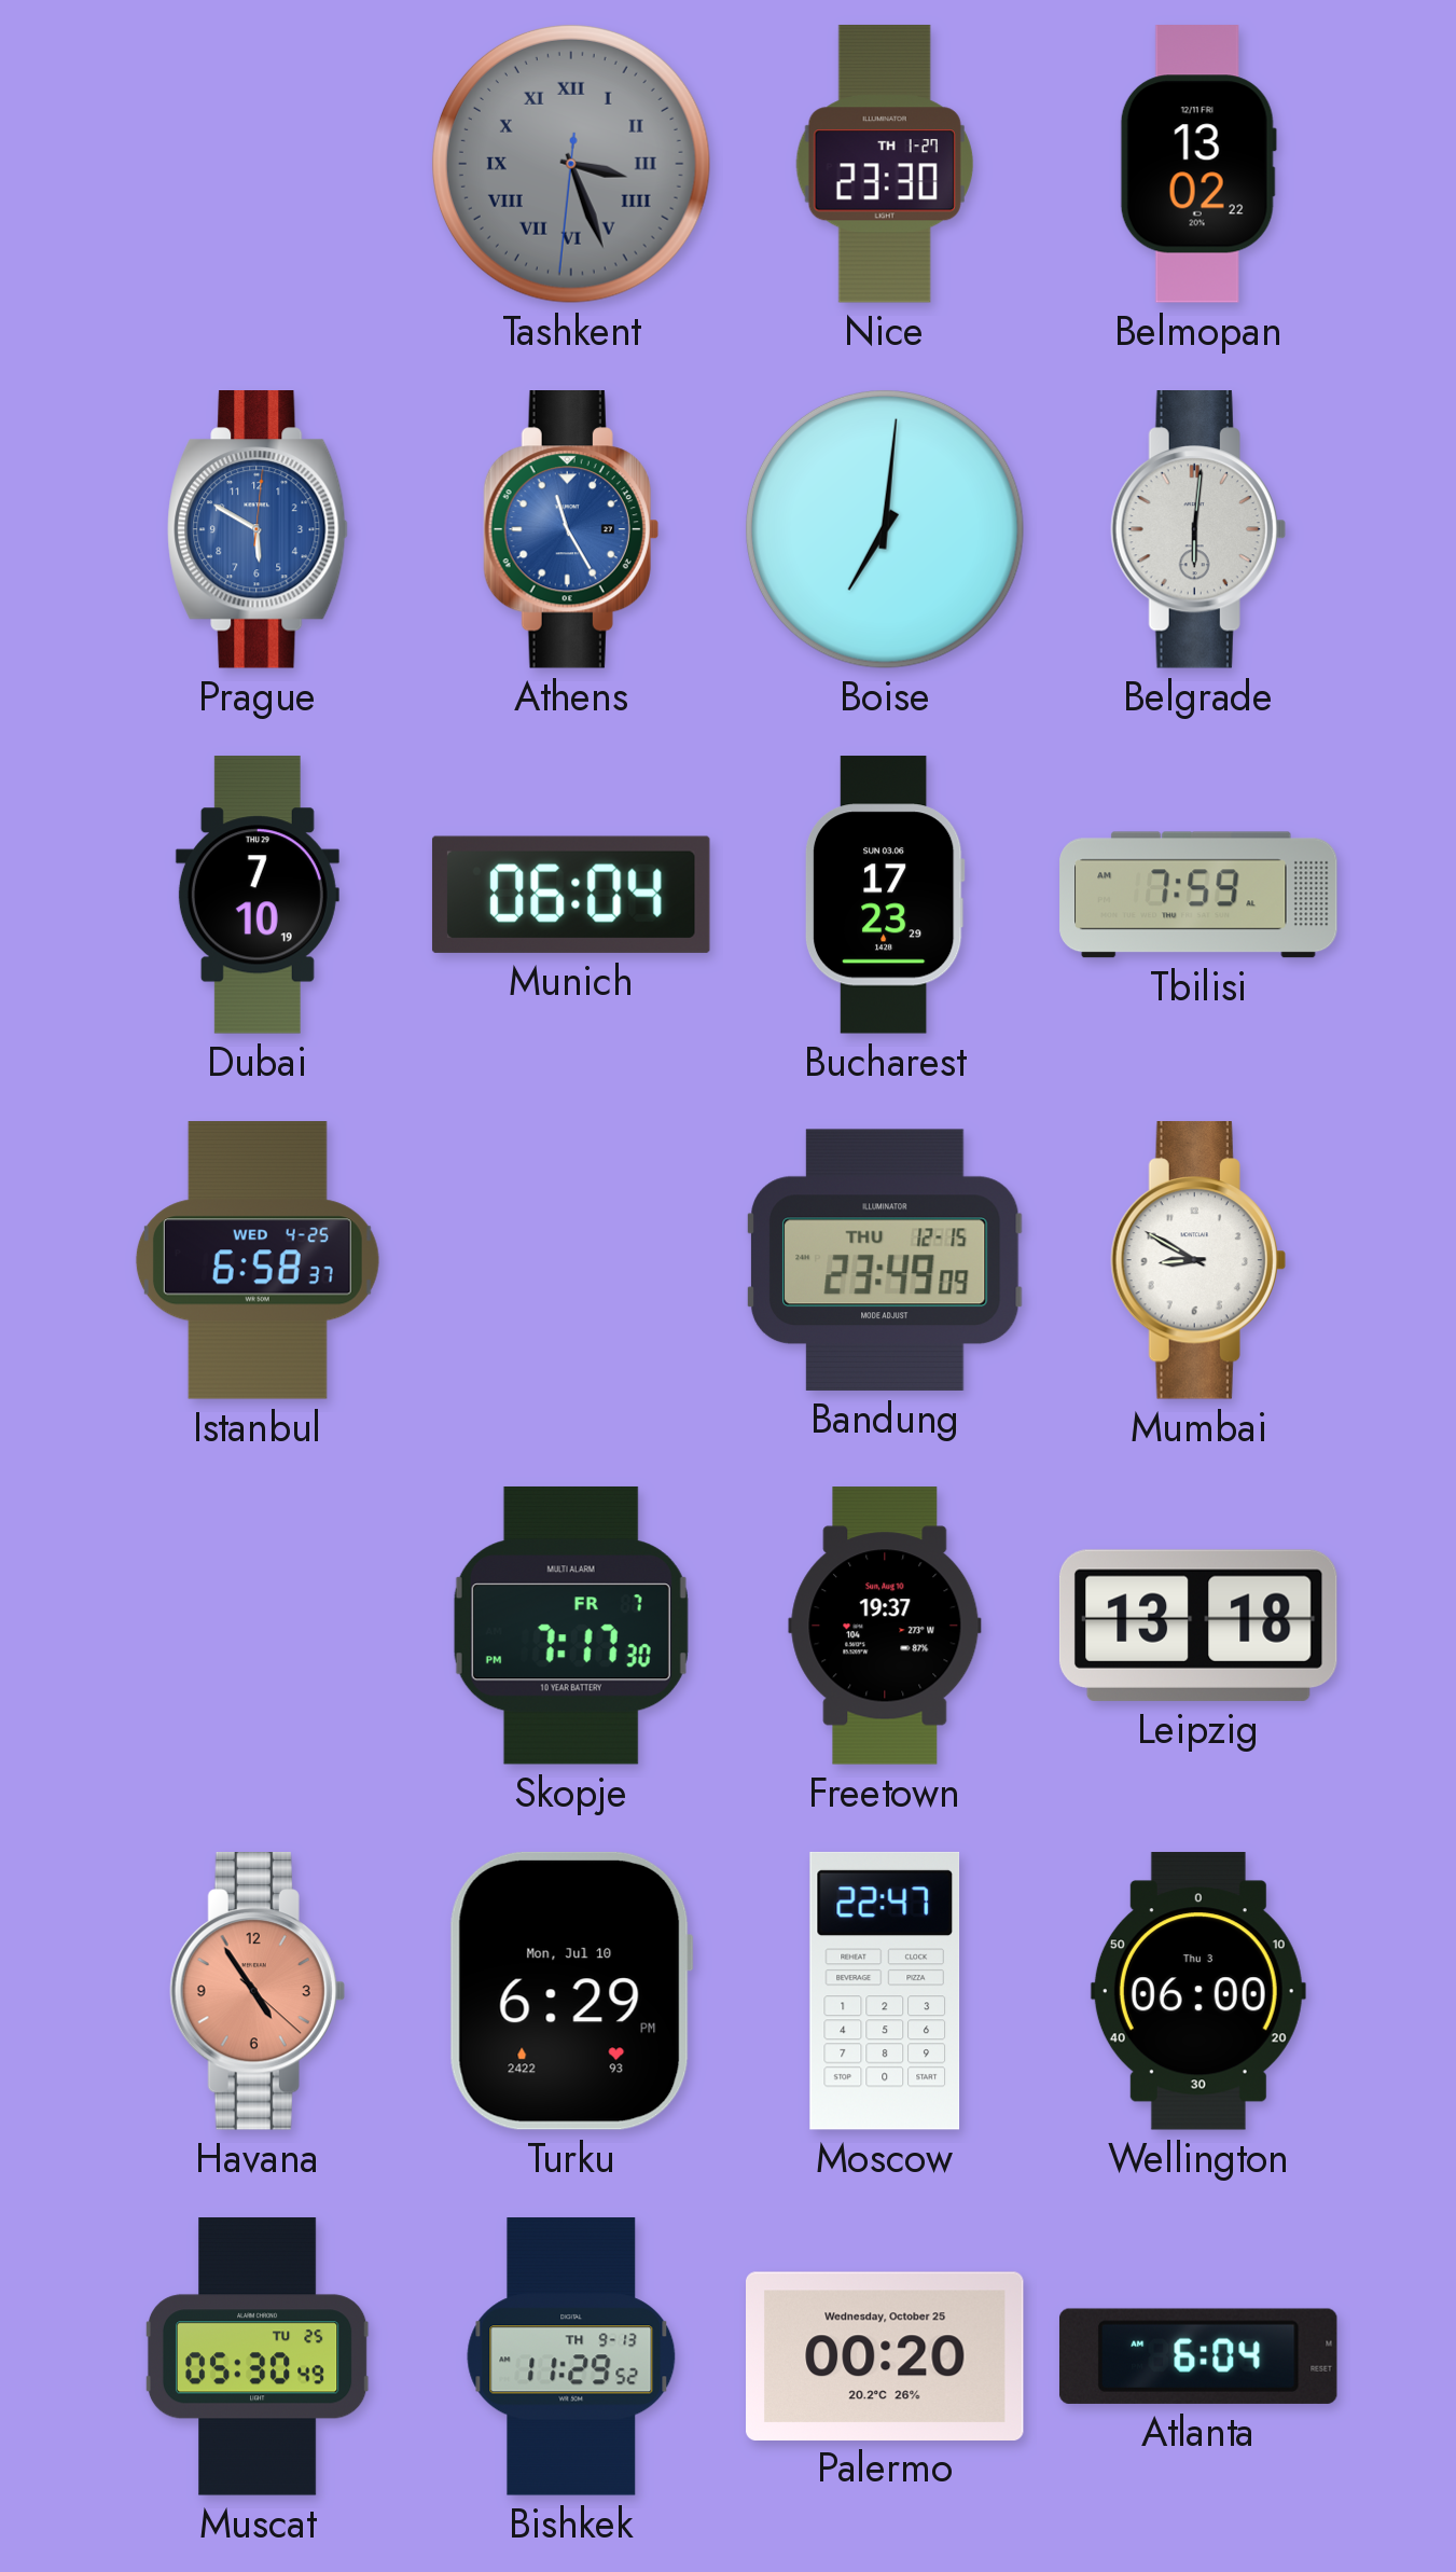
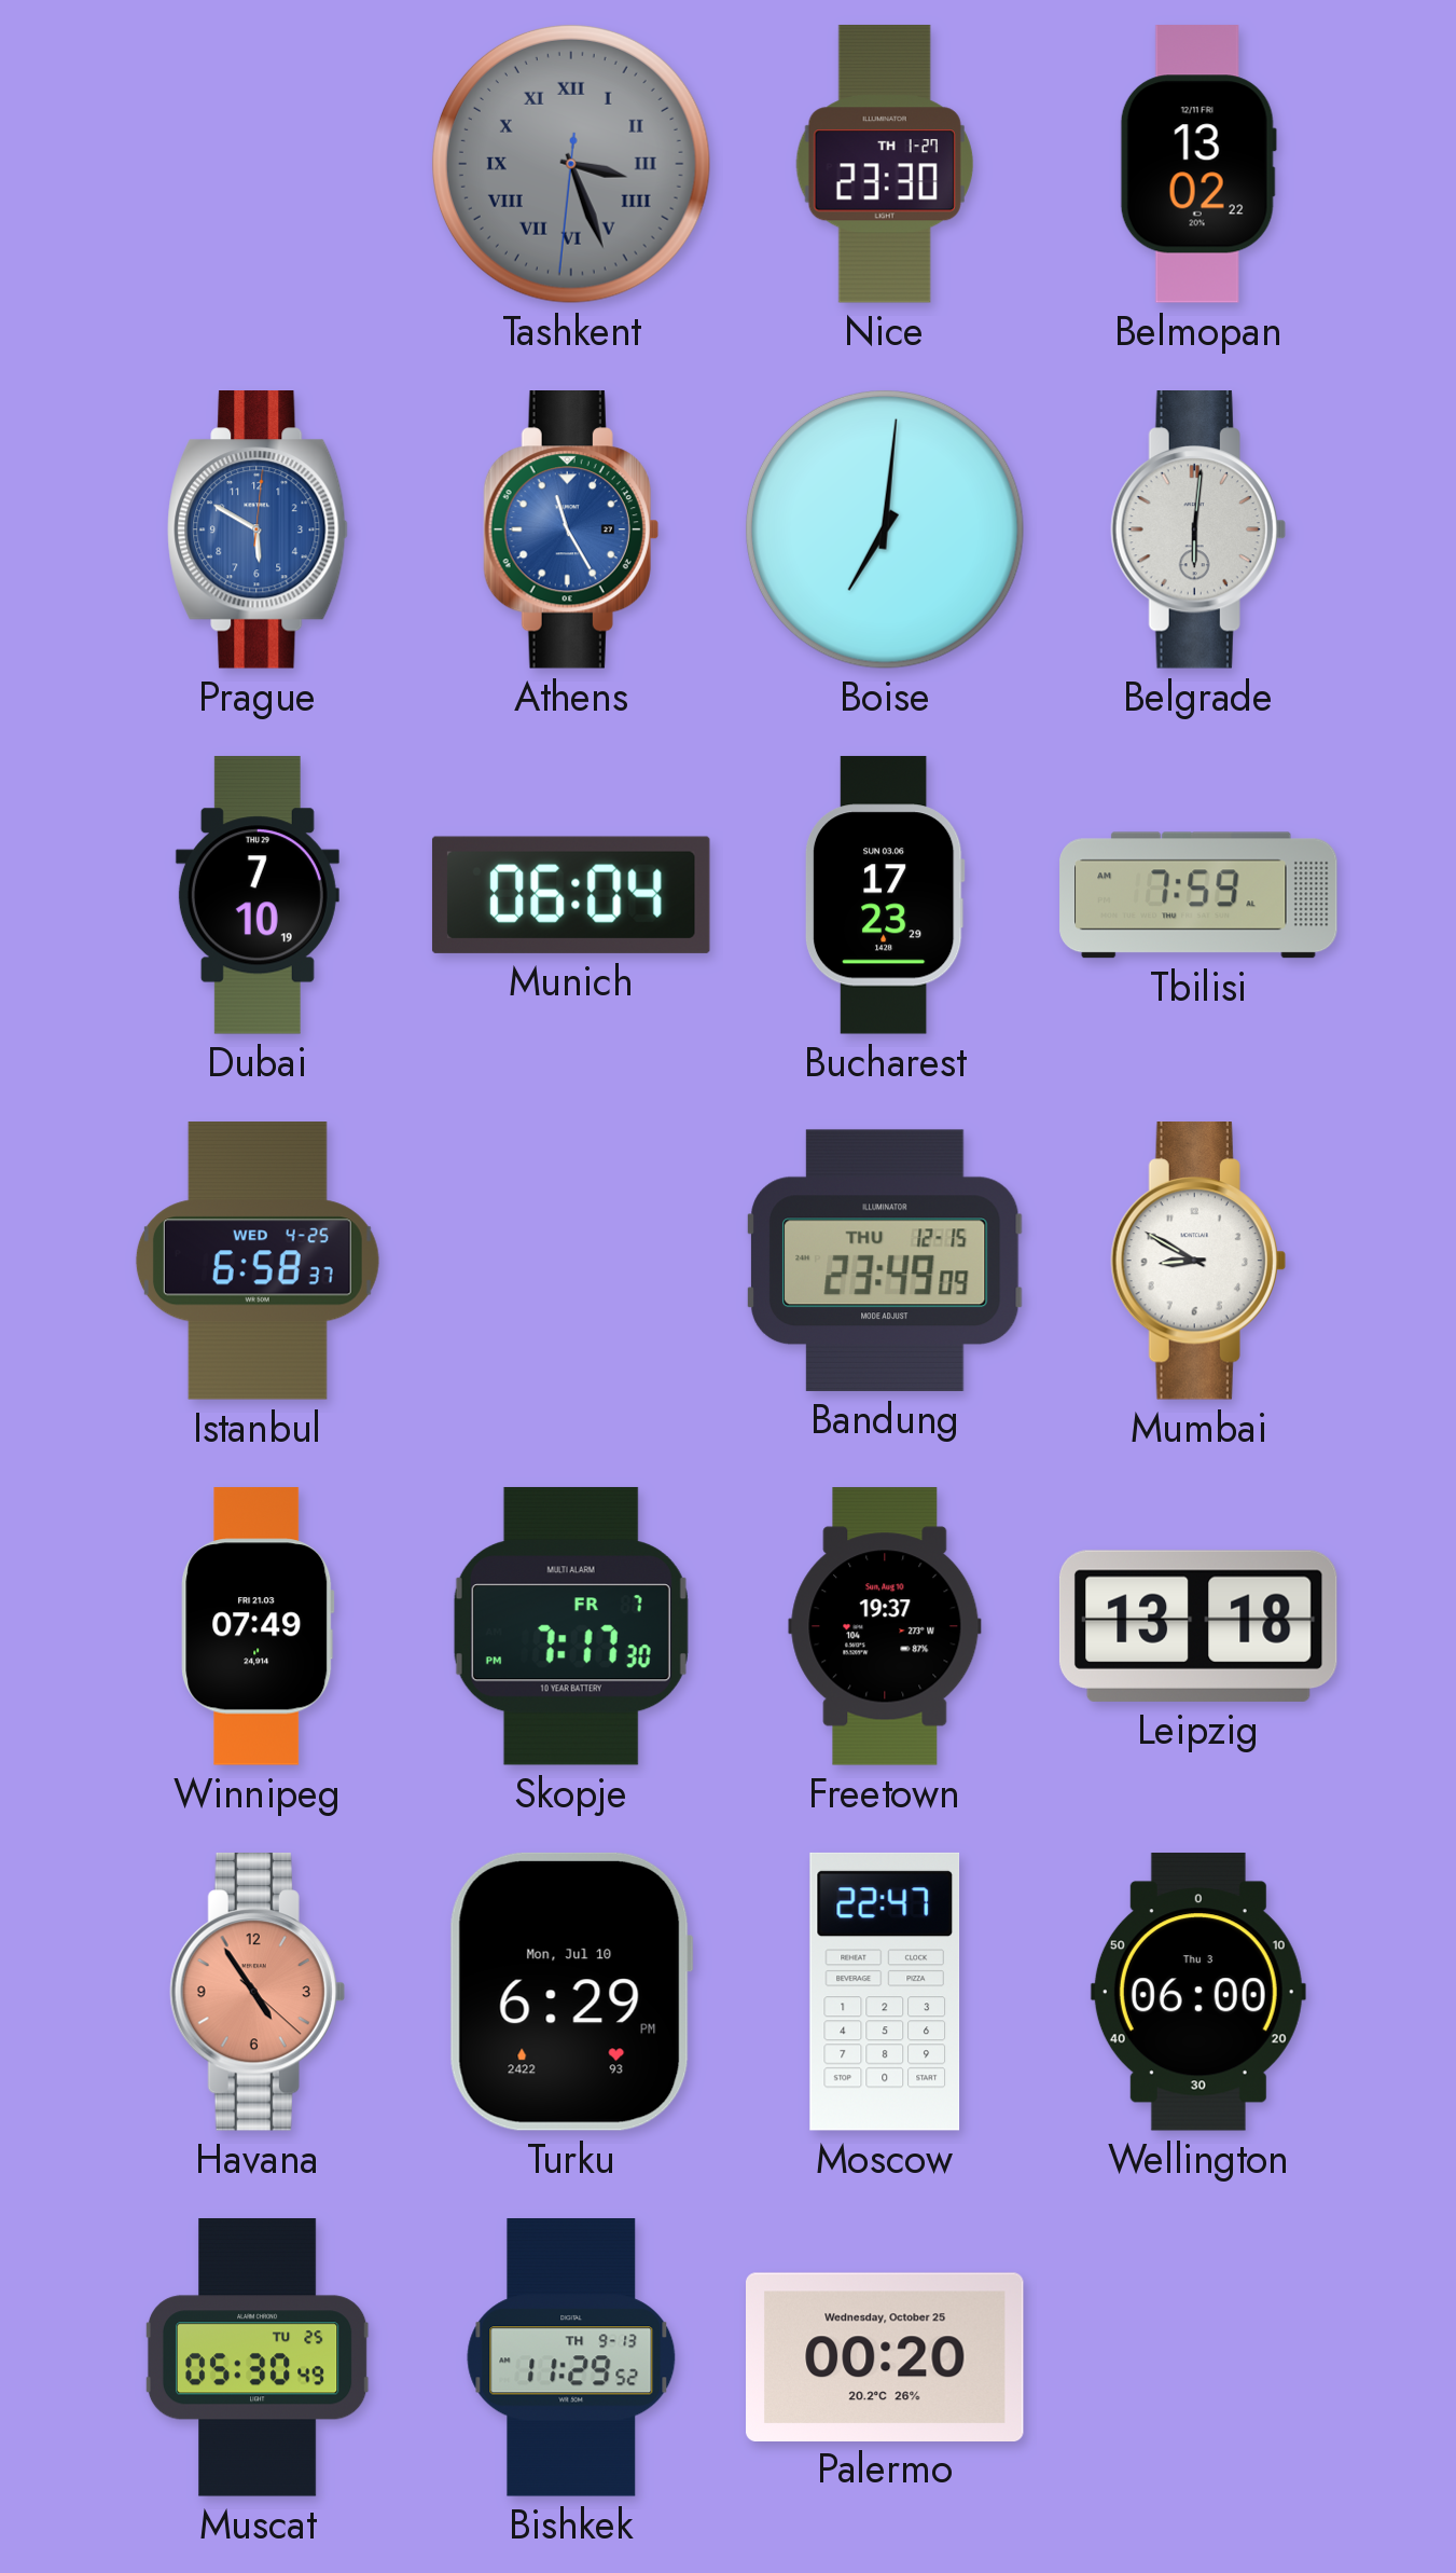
Winnipeg: none -> 07:49 (258, 1626)
Atlanta: 6:04 -> none (1198, 2356)
